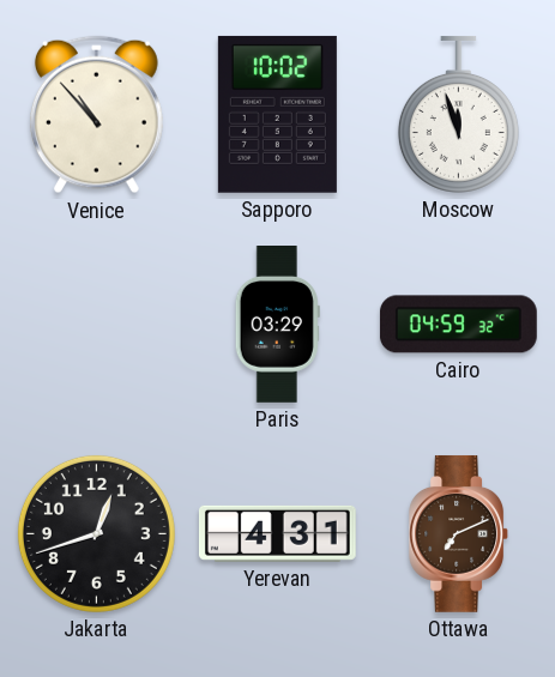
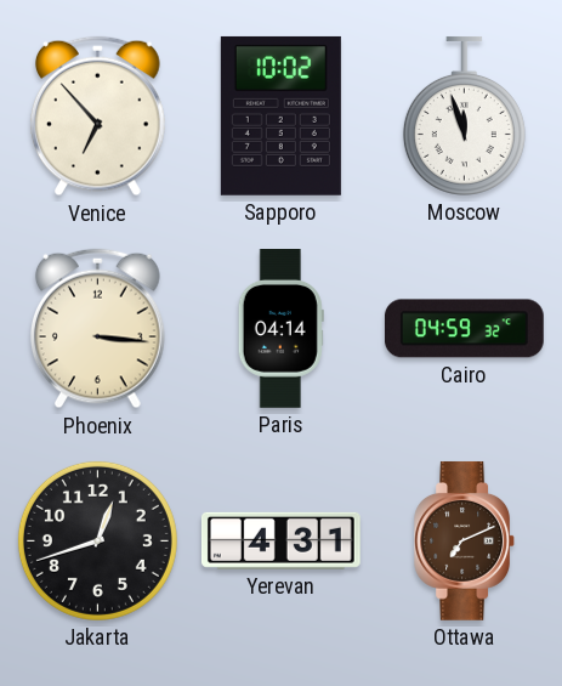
Venice: 10:53 -> 6:53 (97, 117)
Phoenix: none -> 3:16 (97, 329)
Paris: 03:29 -> 04:14 (280, 329)
